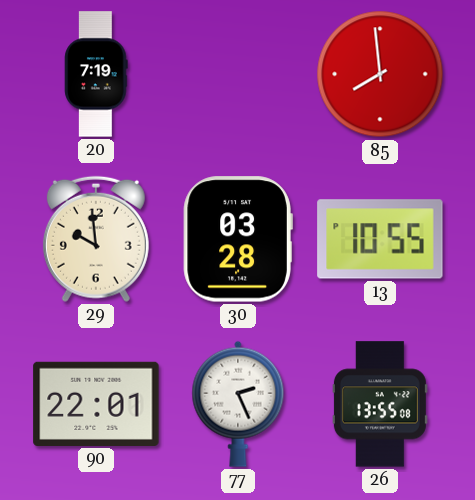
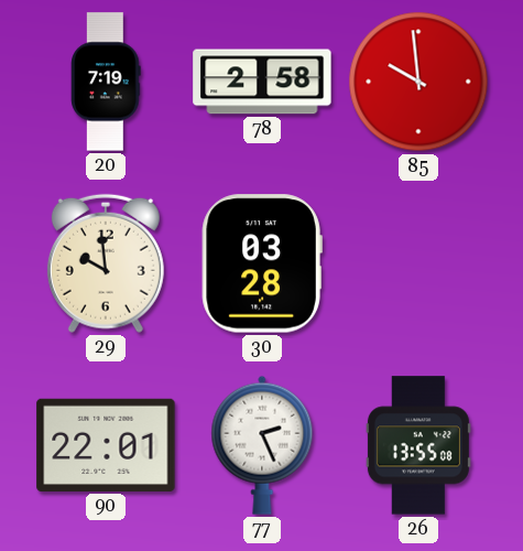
78: none -> 2:58 (262, 82)
85: 7:59 -> 9:59 (418, 82)
13: 10:55 -> none (380, 239)
